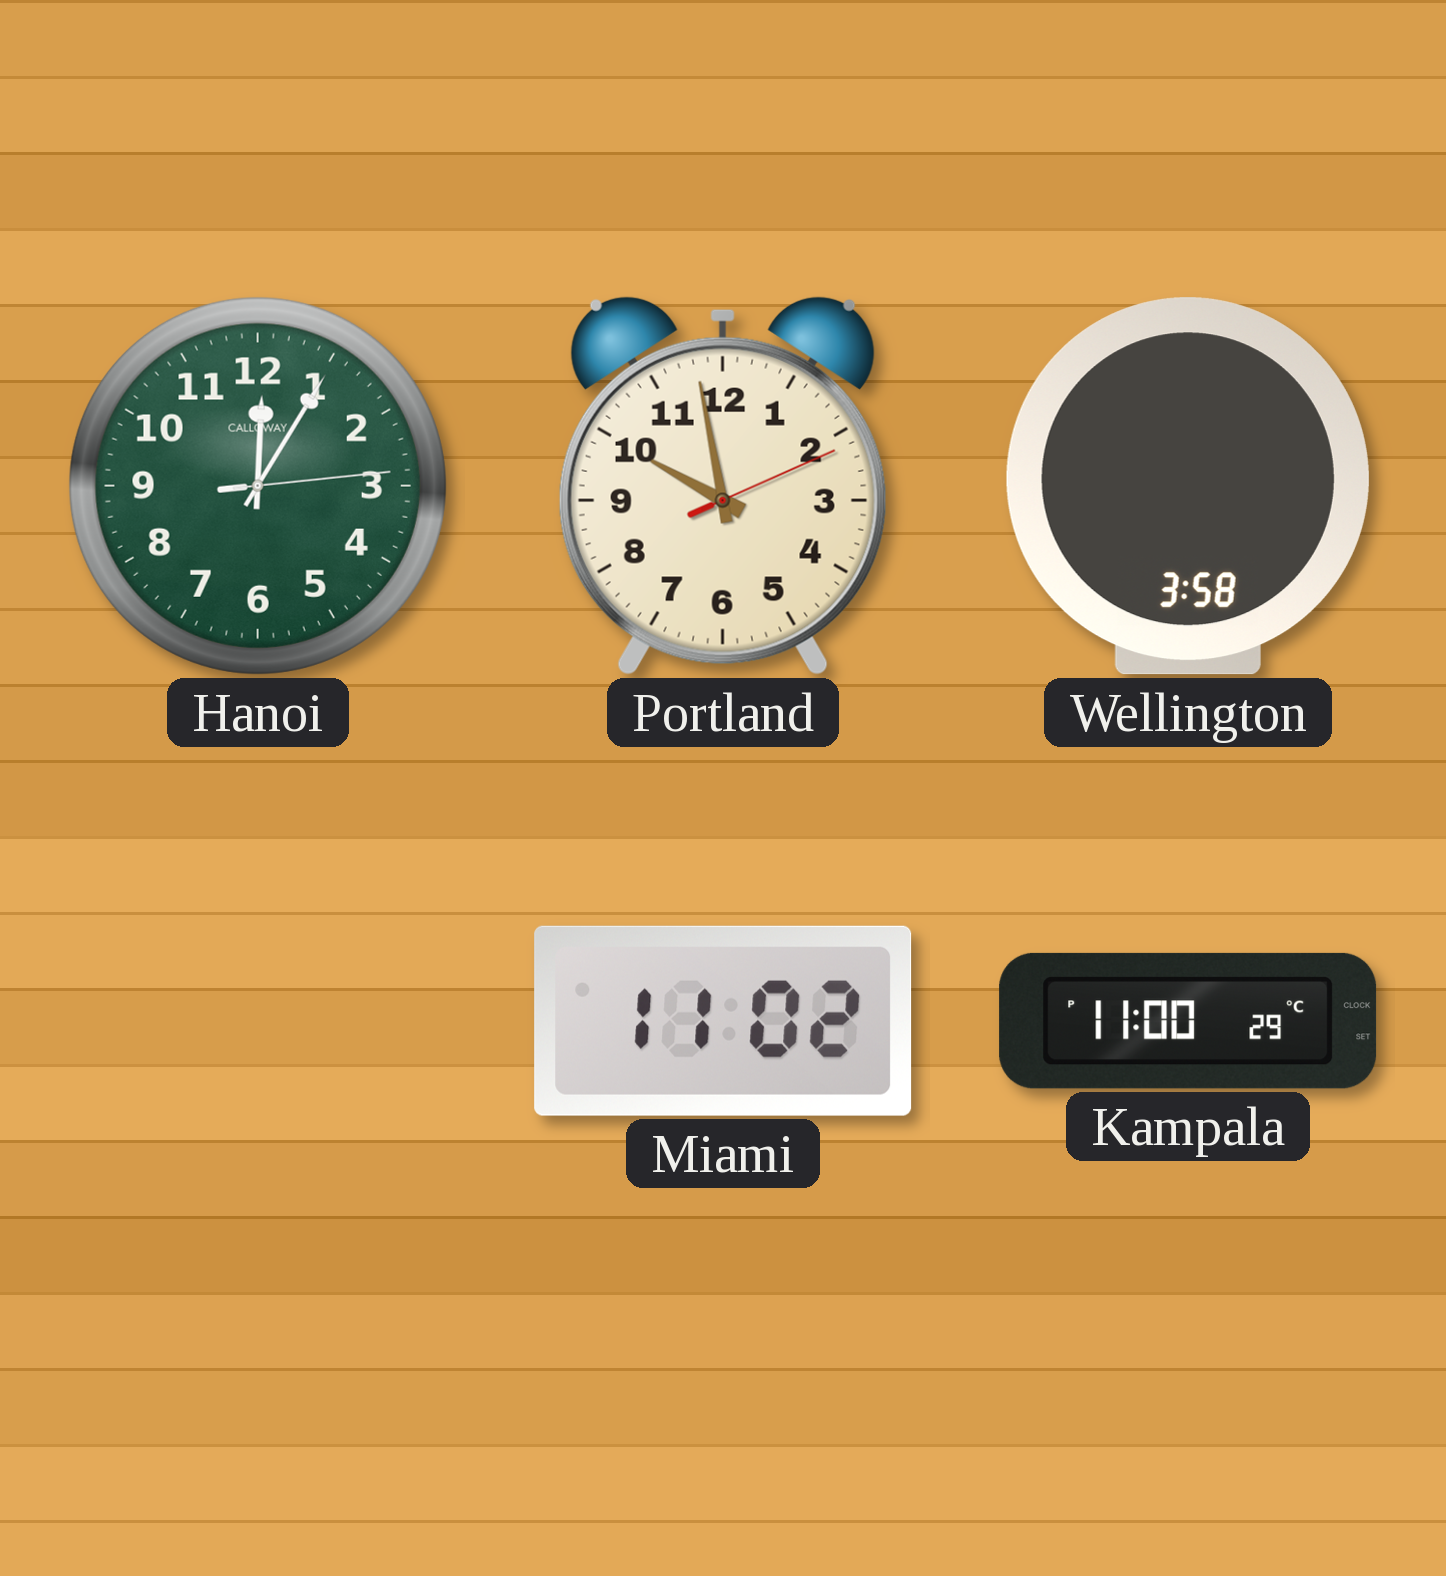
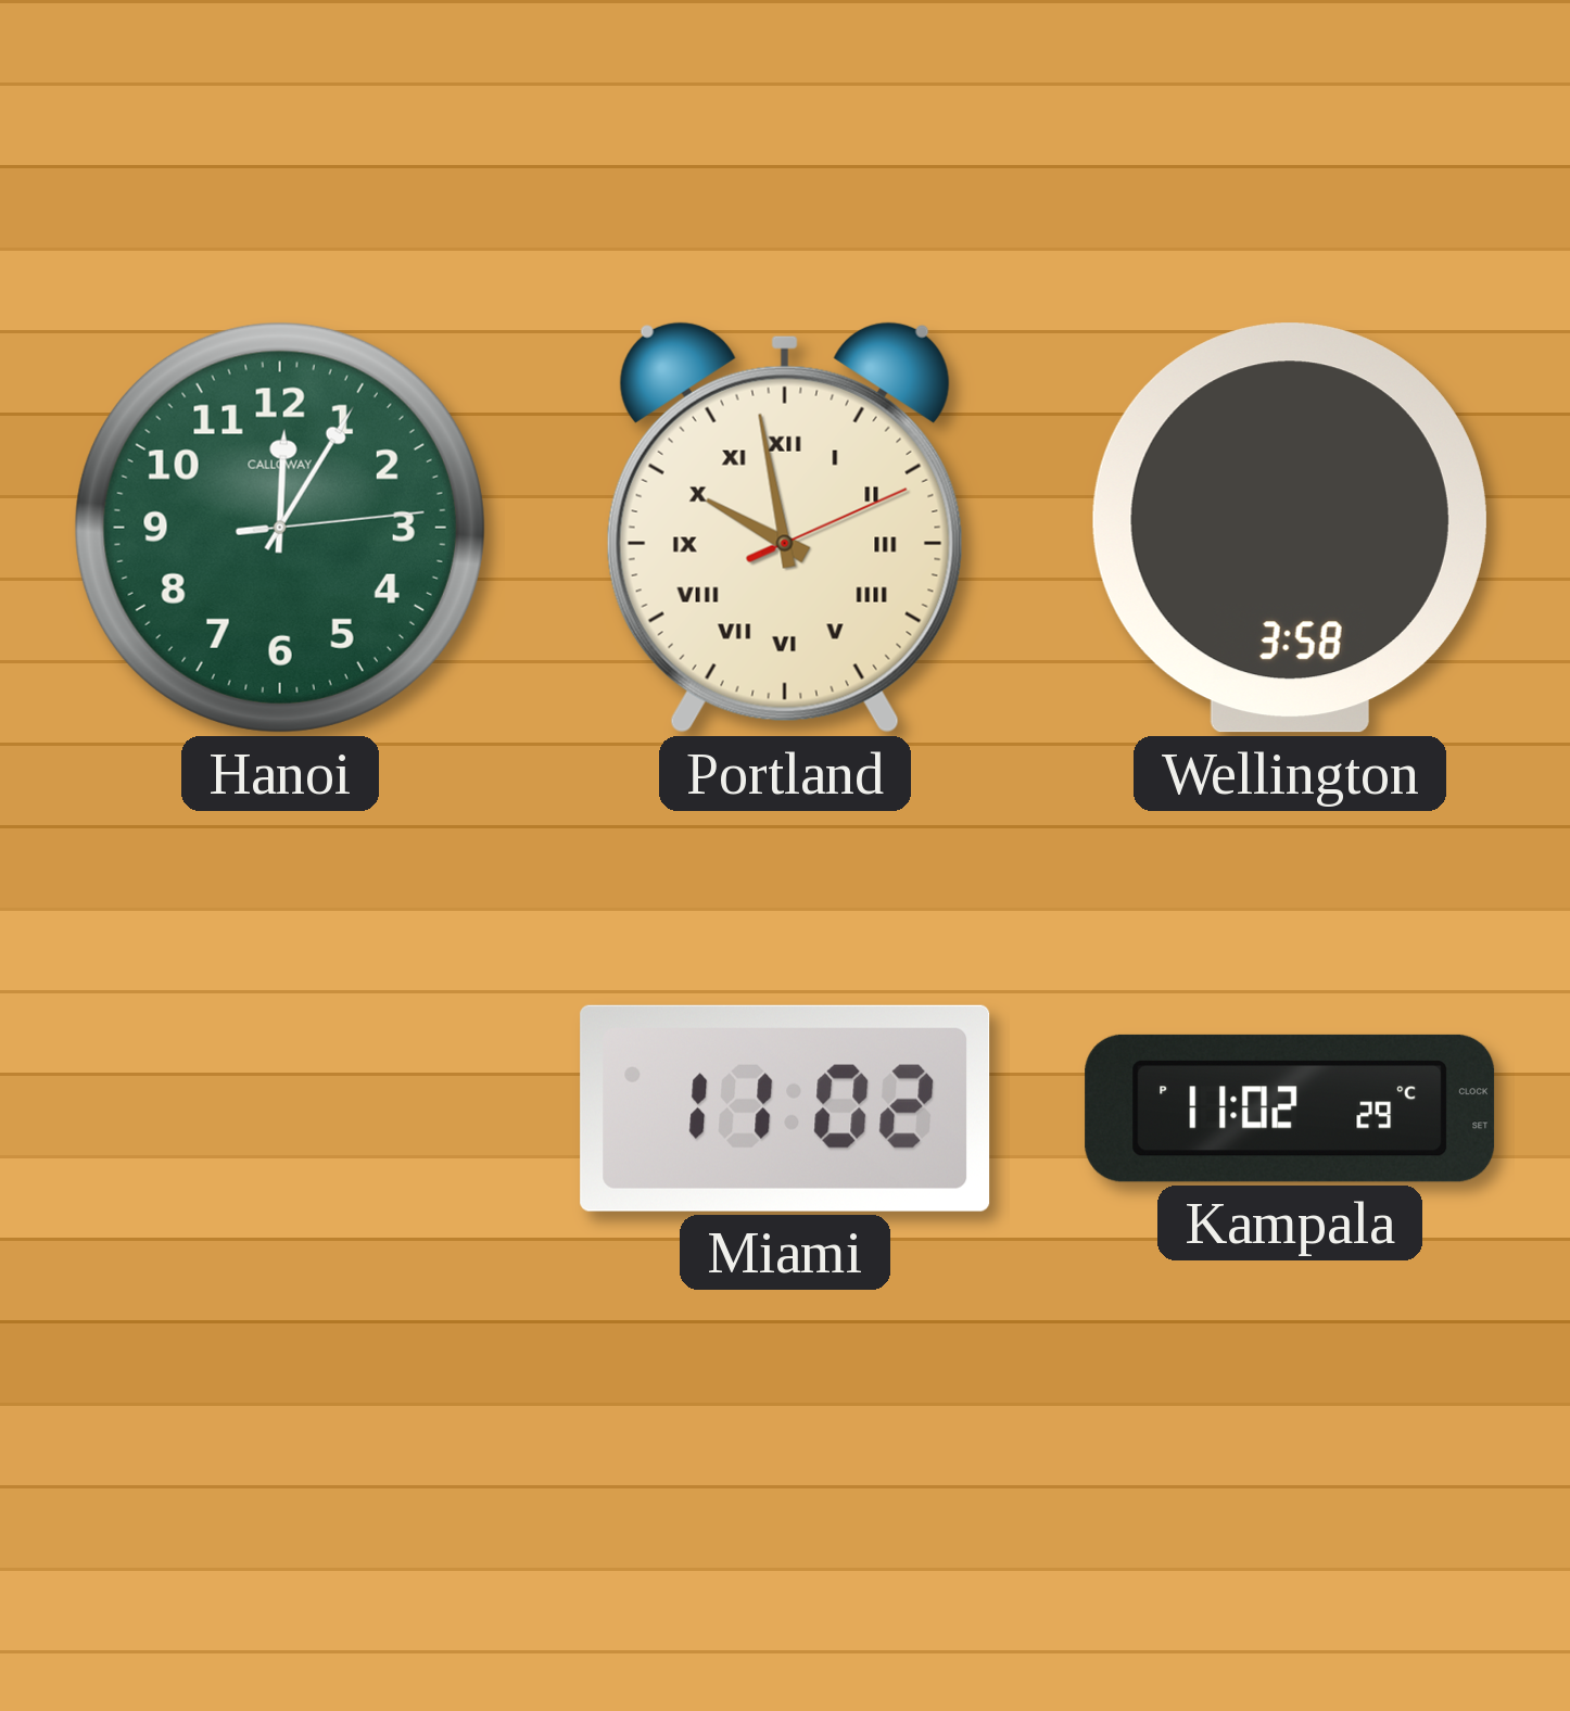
Portland numerals: Arabic -> Roman (785, 528)
Kampala: 11:00 -> 11:02 (1290, 1108)
